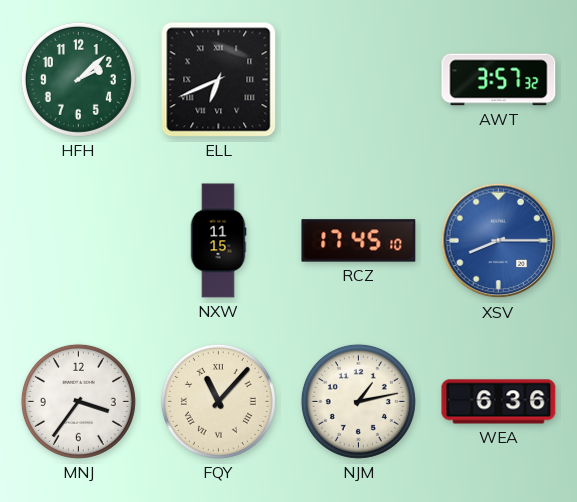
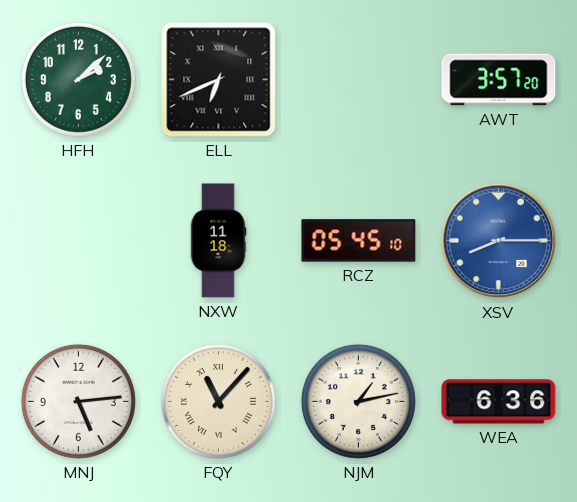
AWT: 3:57:32 -> 3:57:20 (499, 80)
NXW: 11:15 -> 11:18 (218, 241)
RCZ: 17:45 -> 05:45 (359, 241)
MNJ: 3:36 -> 5:14 (78, 401)
